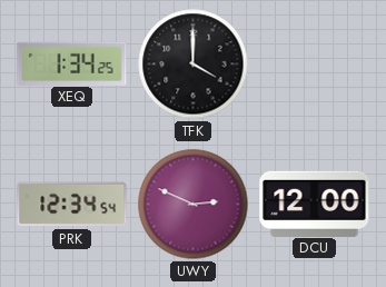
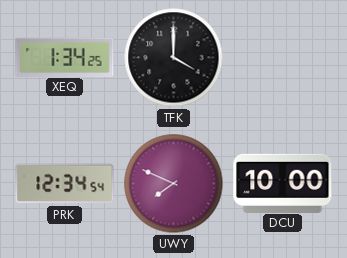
UWY: 2:49 -> 7:49 (174, 184)
DCU: 12:00 -> 10:00 (283, 183)
